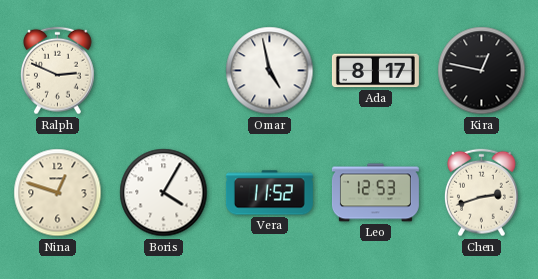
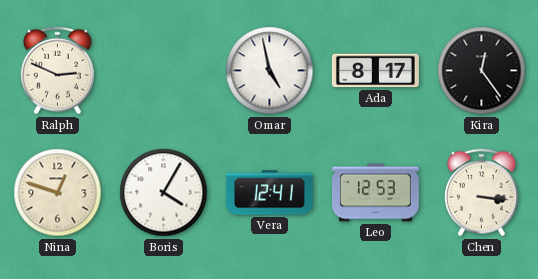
Kira: 12:47 -> 12:24 (482, 71)
Vera: 11:52 -> 12:41 (269, 193)
Chen: 2:42 -> 3:16 (482, 193)
